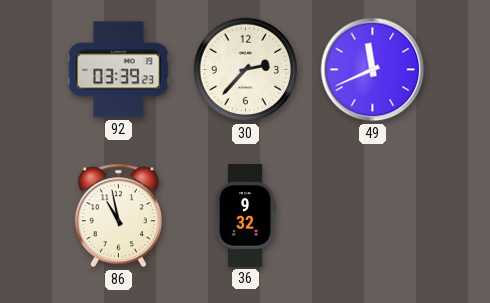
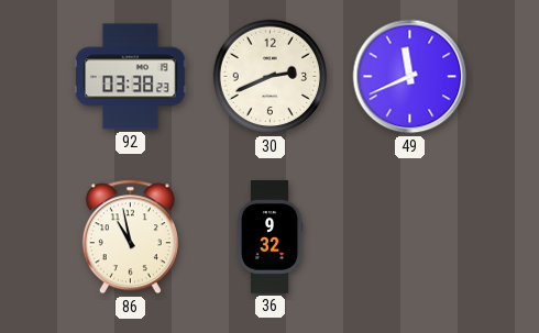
92: 03:39 -> 03:38 (130, 77)
30: 2:37 -> 2:41 (271, 77)
